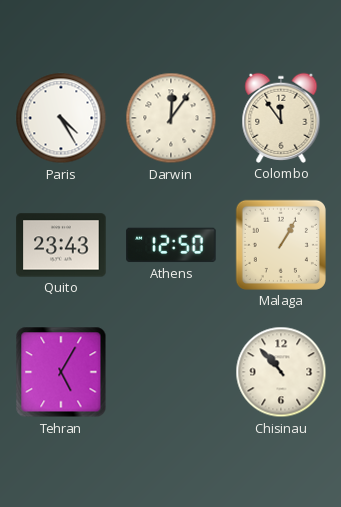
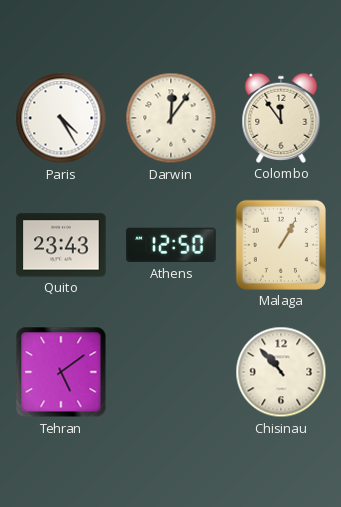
Tehran: 5:05 -> 5:09 (61, 372)
